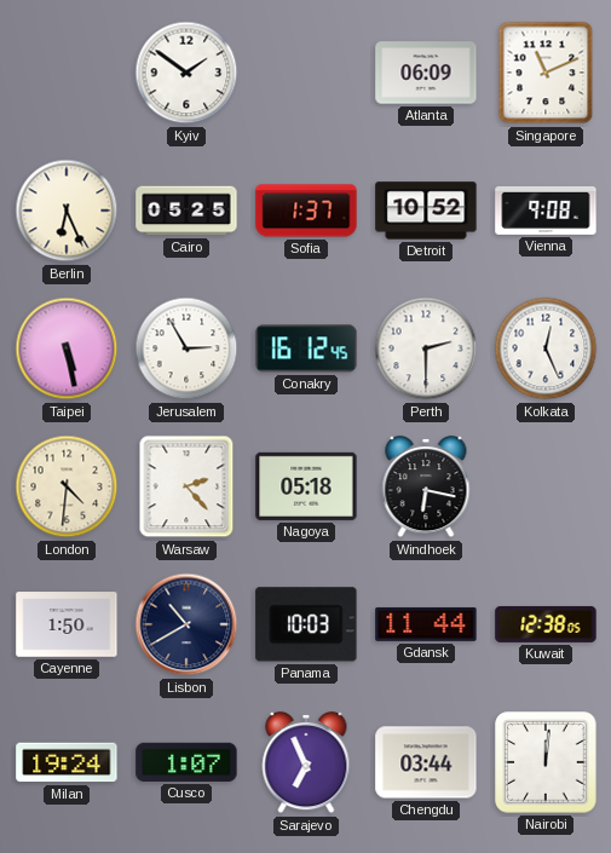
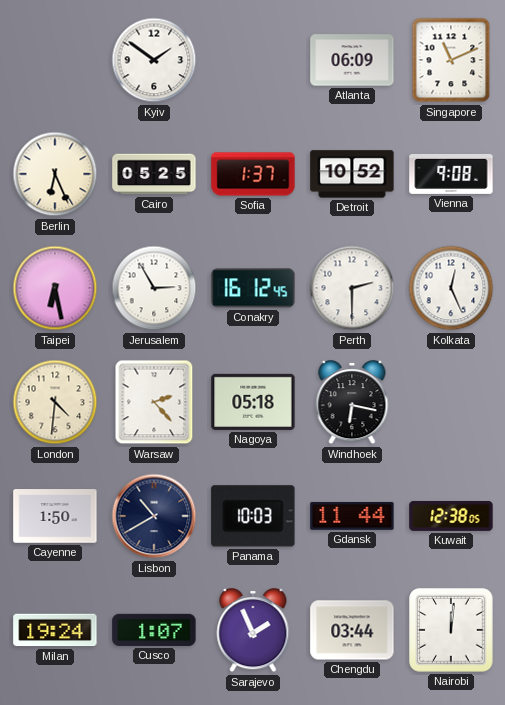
Taipei: 5:28 -> 6:28 (55, 288)
Sarajevo: 6:56 -> 1:56 (253, 630)
